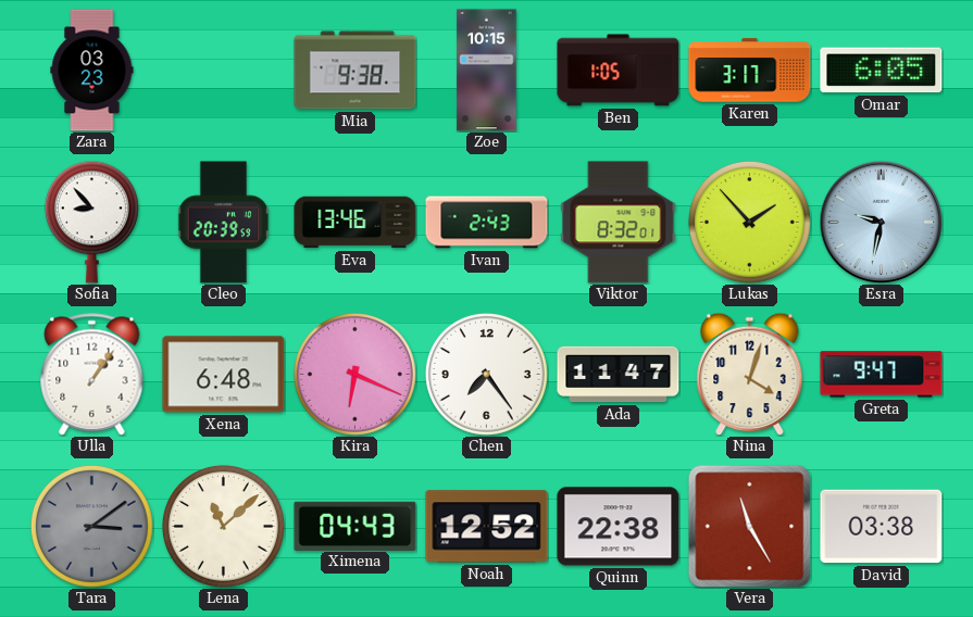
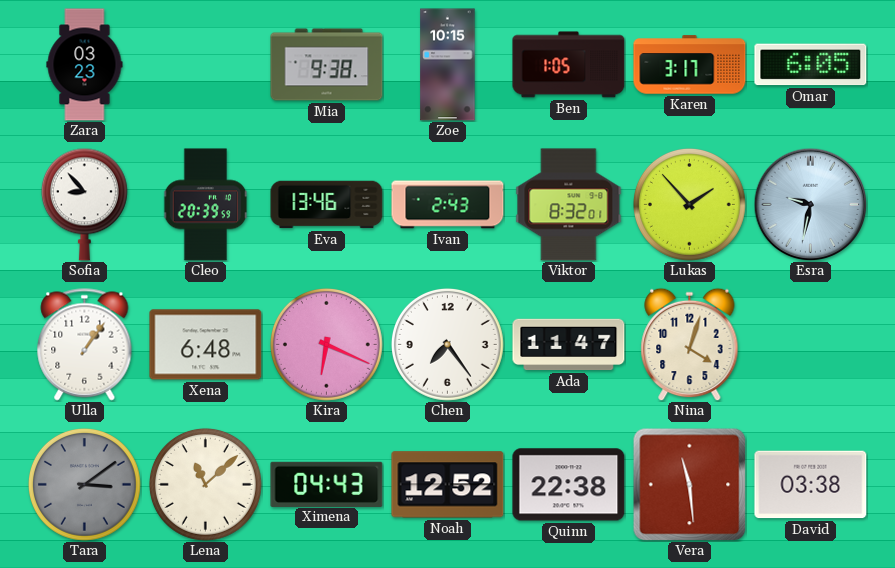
Greta: 9:47 -> none (882, 375)
Vera: 11:25 -> 11:29 (689, 484)
